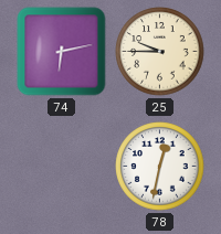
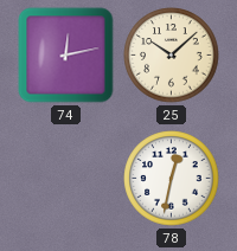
74: 6:13 -> 12:13 (66, 56)
25: 9:45 -> 10:08 (172, 56)
